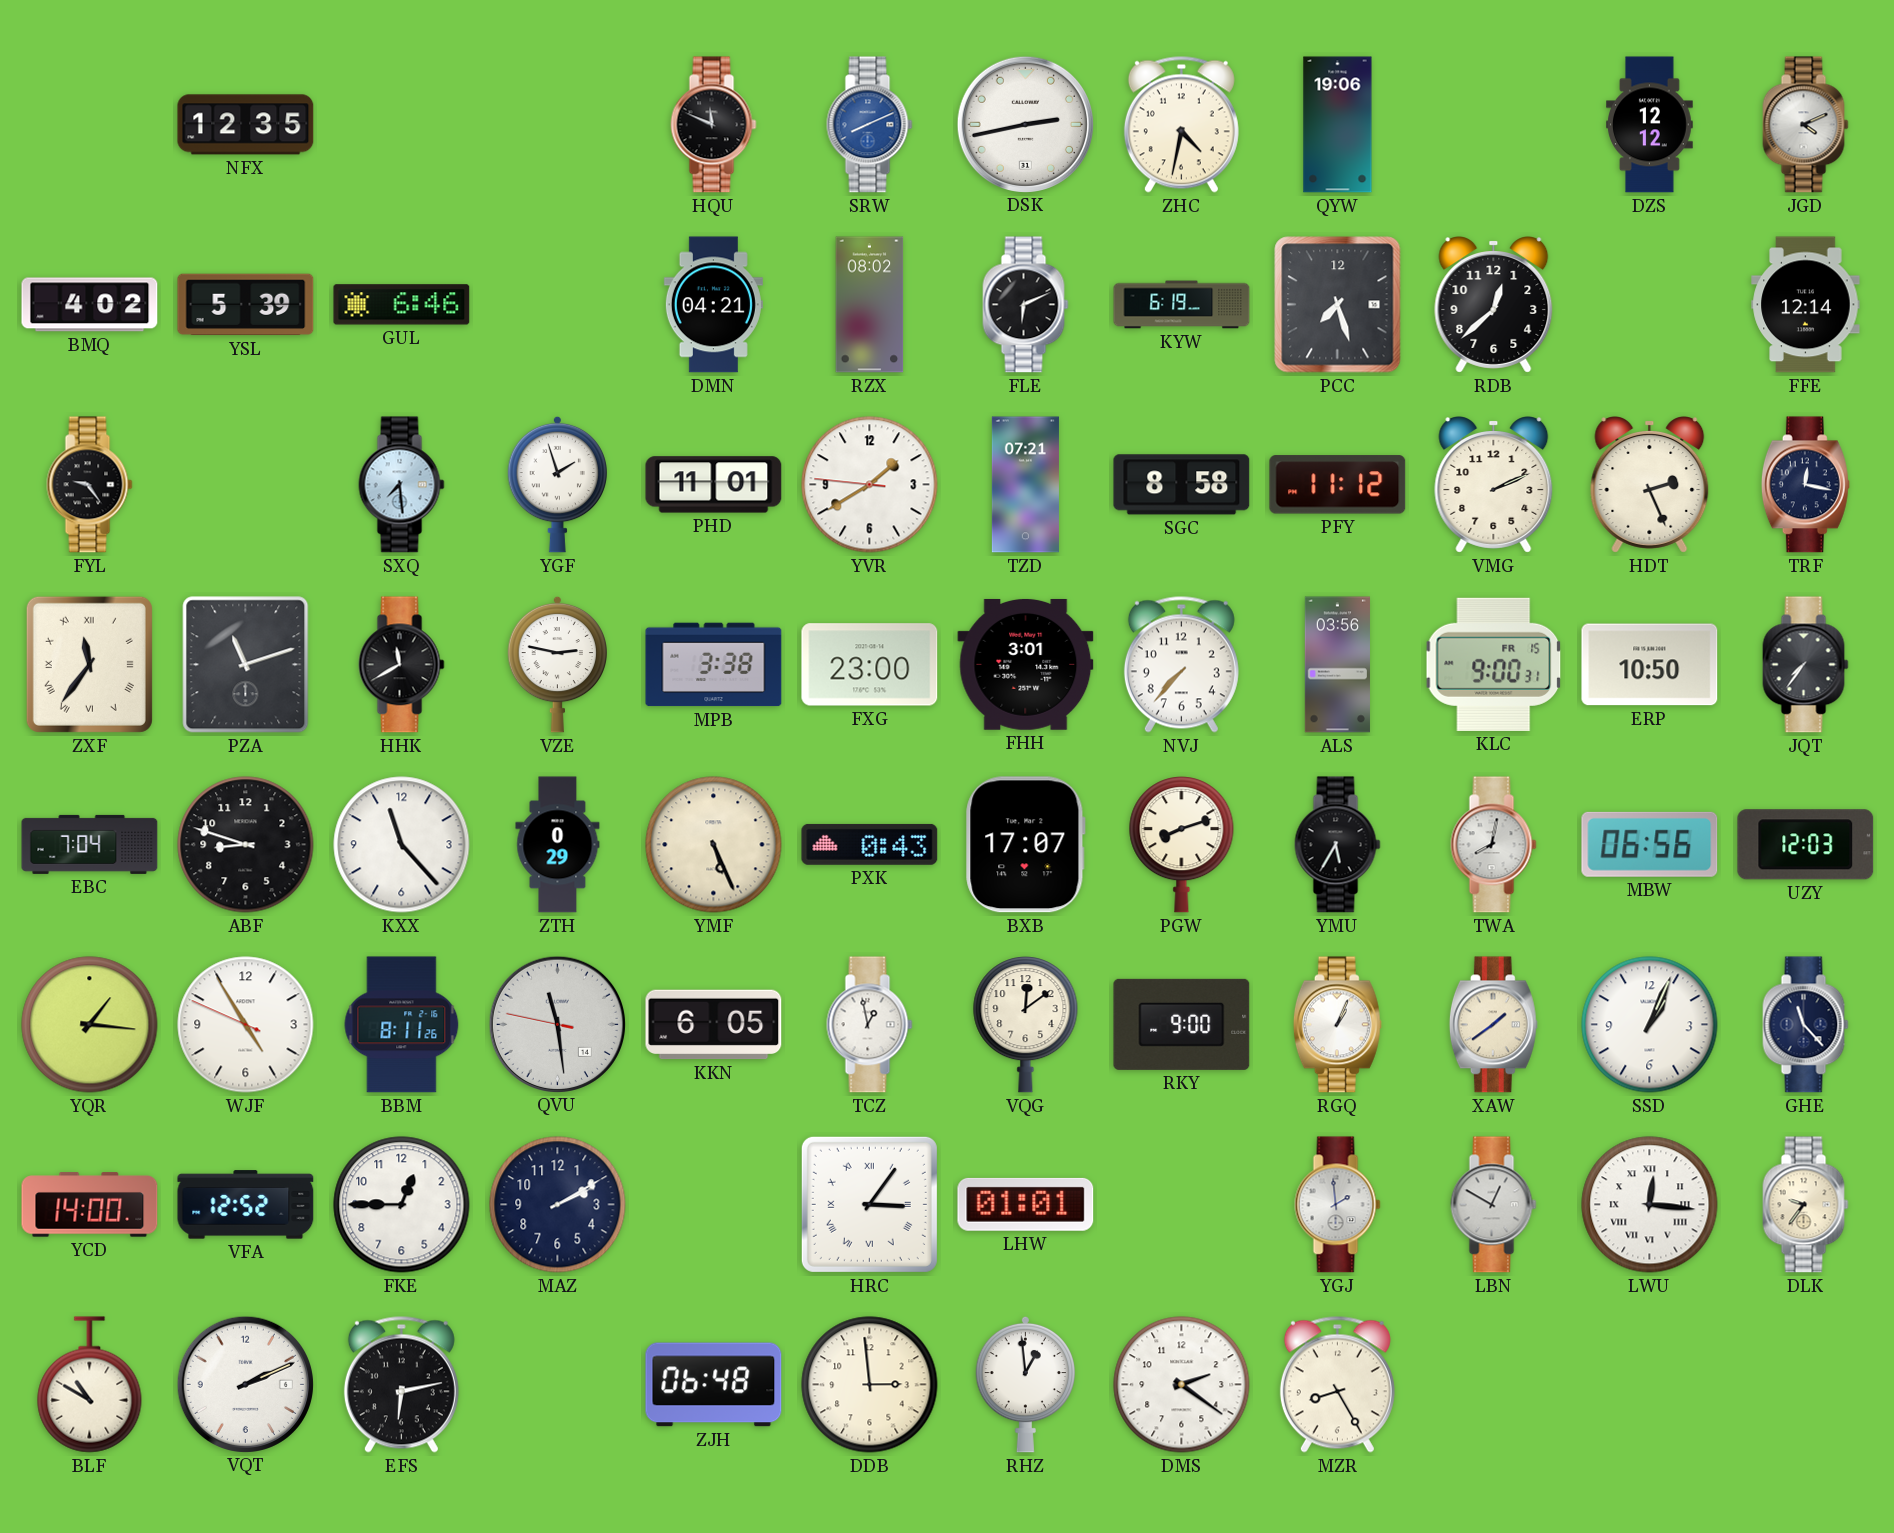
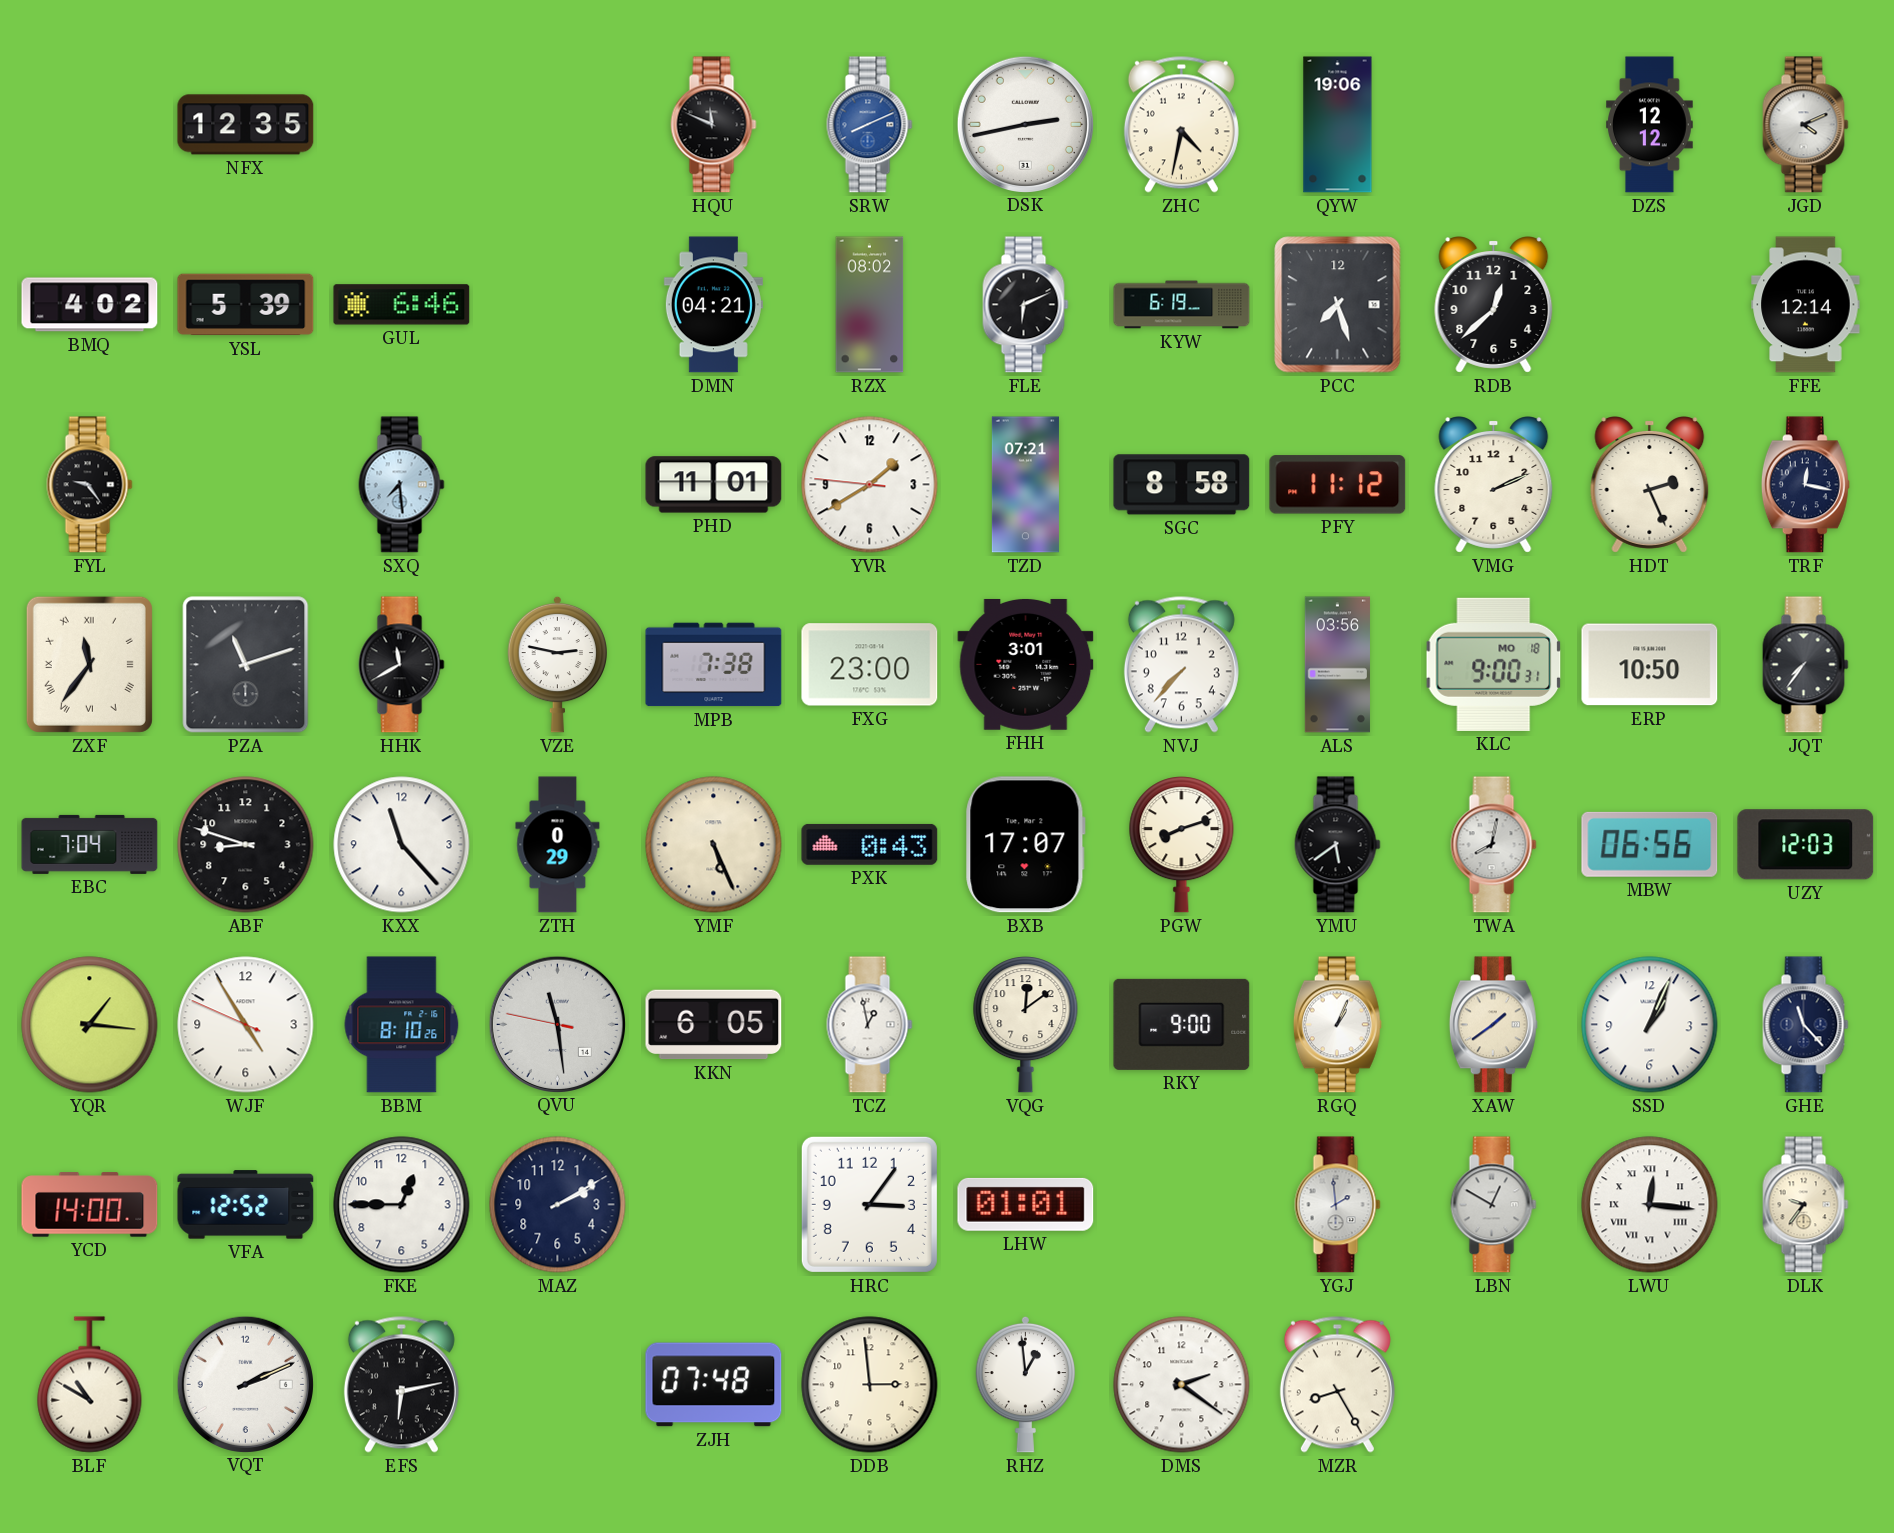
YGF: 1:57 -> none (557, 484)
MPB: 3:38 -> 7:38 (714, 665)
KLC date: FR 15 -> MO 18 (1494, 664)
YMU: 5:35 -> 5:39 (1338, 845)
BBM: 8:11 -> 8:10 (402, 1025)
HRC numerals: Roman -> Arabic (869, 1204)
ZJH: 06:48 -> 07:48 (714, 1385)
